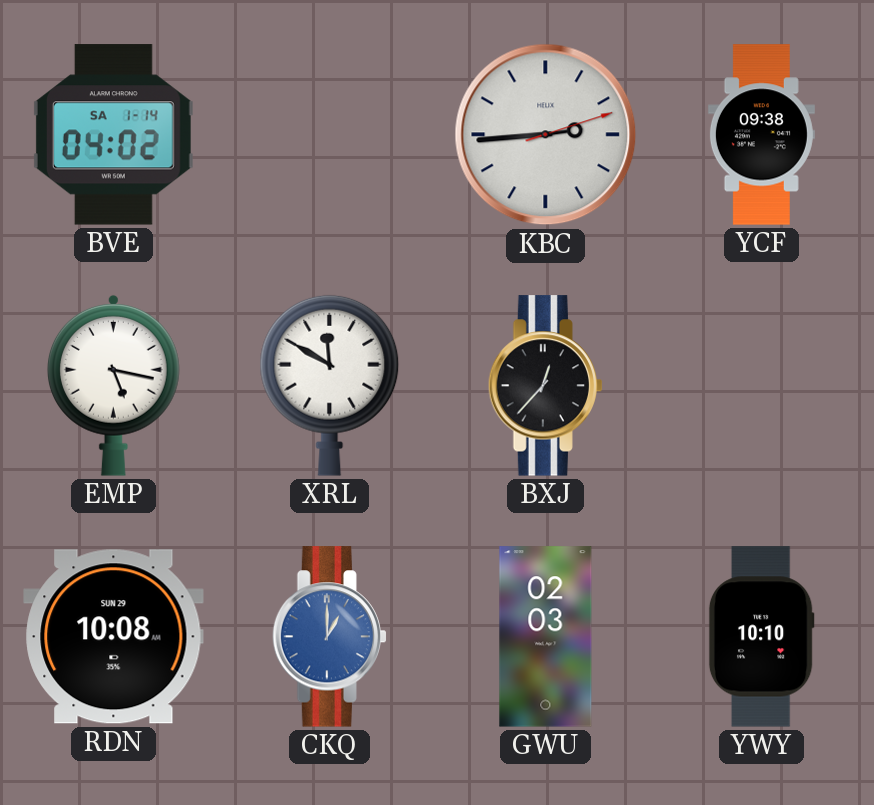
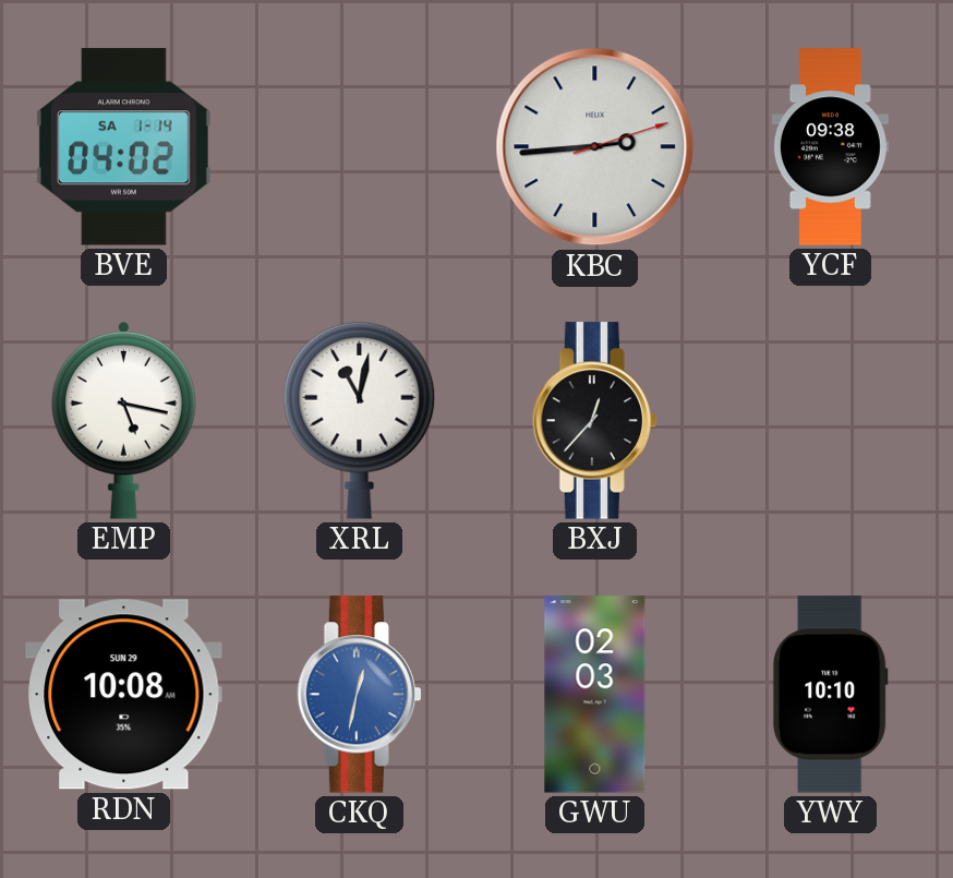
XRL: 11:50 -> 11:02 (360, 420)
CKQ: 1:00 -> 12:32 (359, 695)
